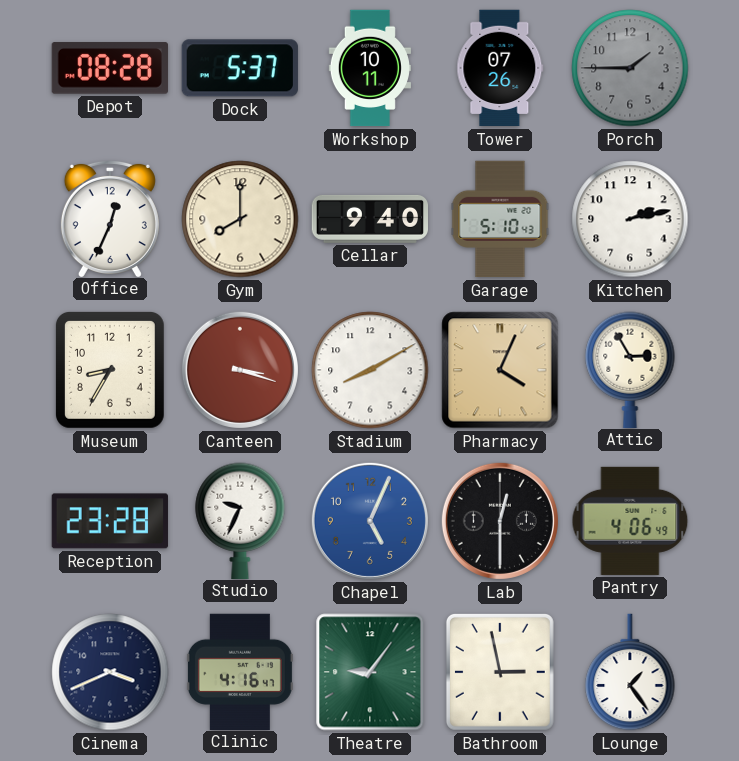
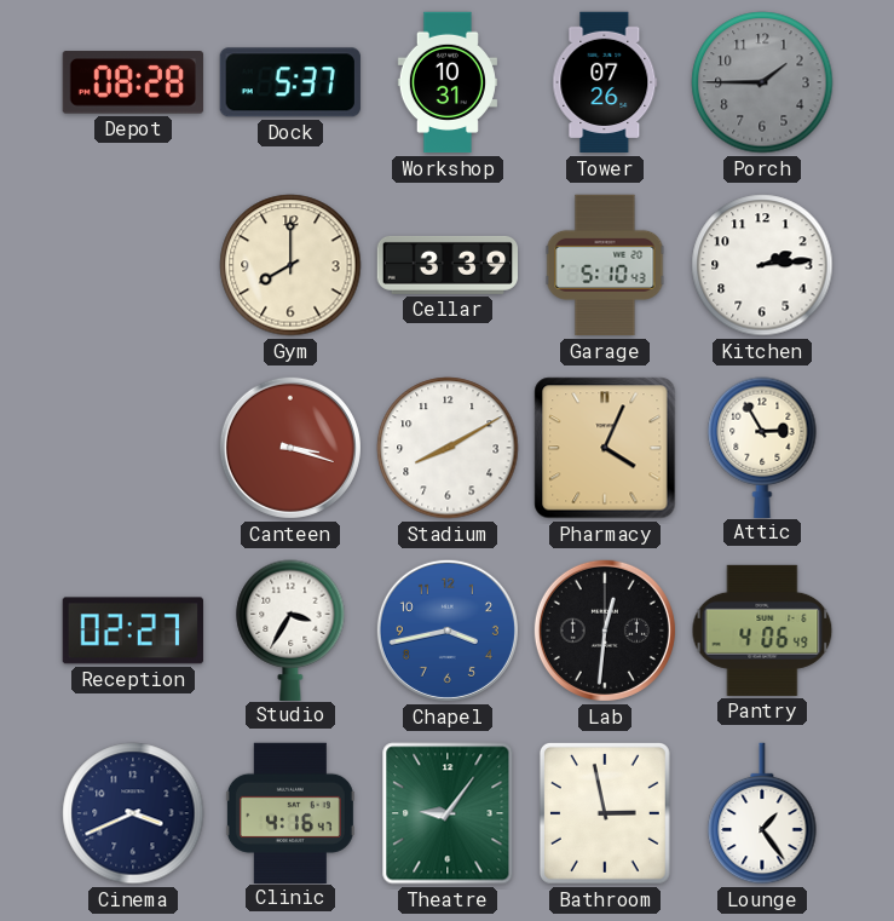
Workshop: 10:11 -> 10:31 (448, 82)
Office: 12:34 -> none (110, 218)
Cellar: 9:40 -> 3:39 (448, 265)
Kitchen: 2:13 -> 2:14 (762, 265)
Museum: 8:35 -> none (110, 370)
Reception: 23:28 -> 02:27 (133, 631)
Studio: 9:34 -> 3:35 (290, 629)
Chapel: 5:04 -> 3:43 (448, 631)
Lab: 12:30 -> 12:31 (605, 631)
